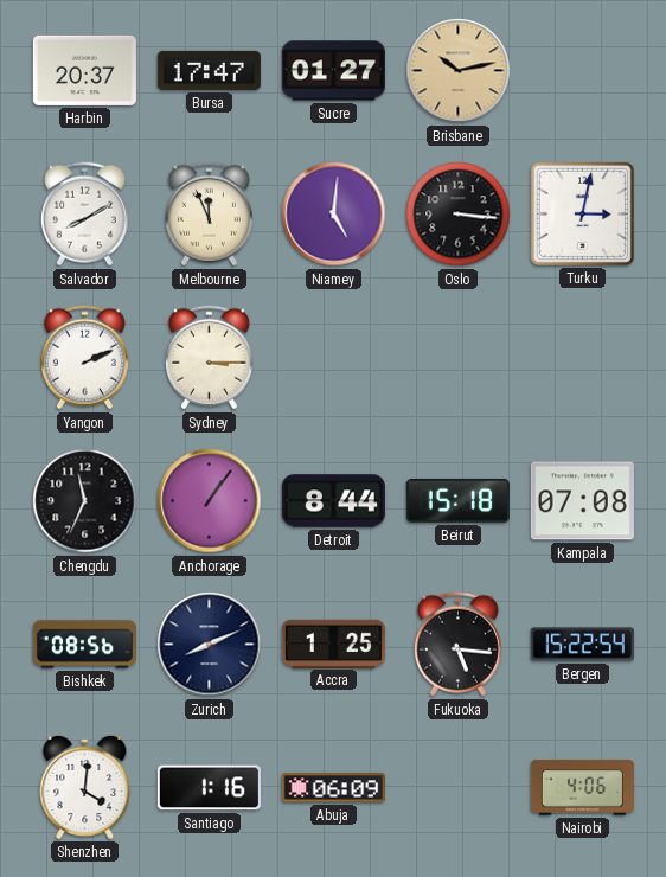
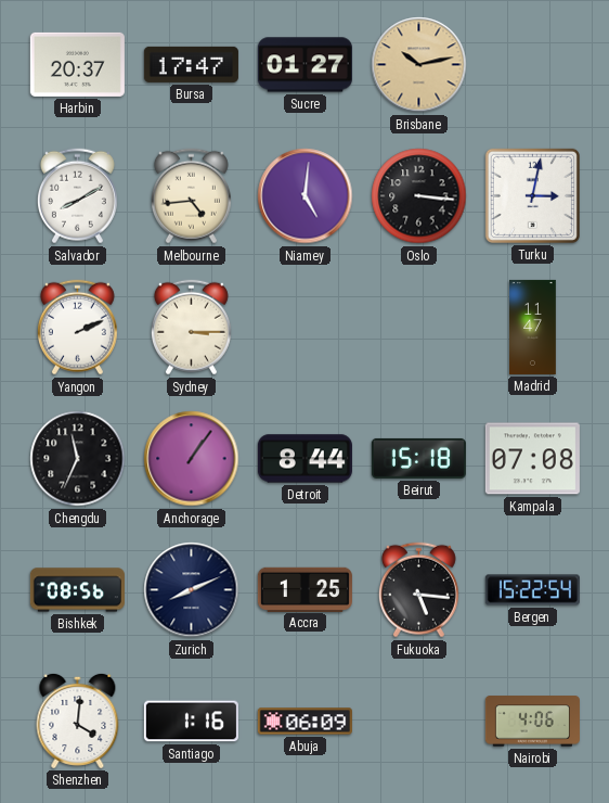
Melbourne: 11:56 -> 4:44 (191, 196)
Madrid: none -> 11:47 (533, 327)
